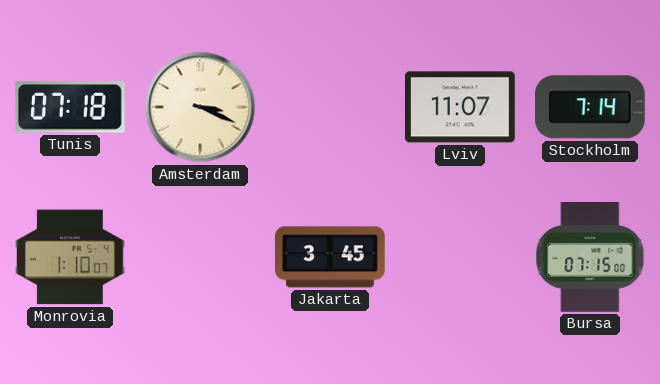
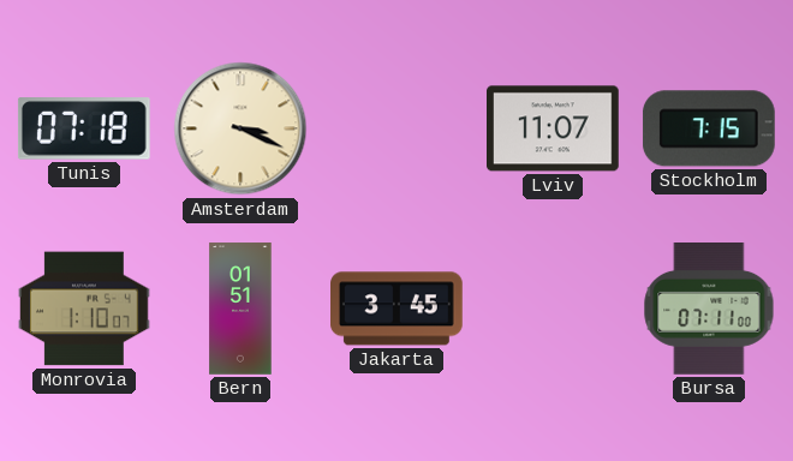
Stockholm: 7:14 -> 7:15 (709, 128)
Bern: none -> 01:51 (240, 309)
Bursa: 07:15 -> 07:11 (709, 310)
